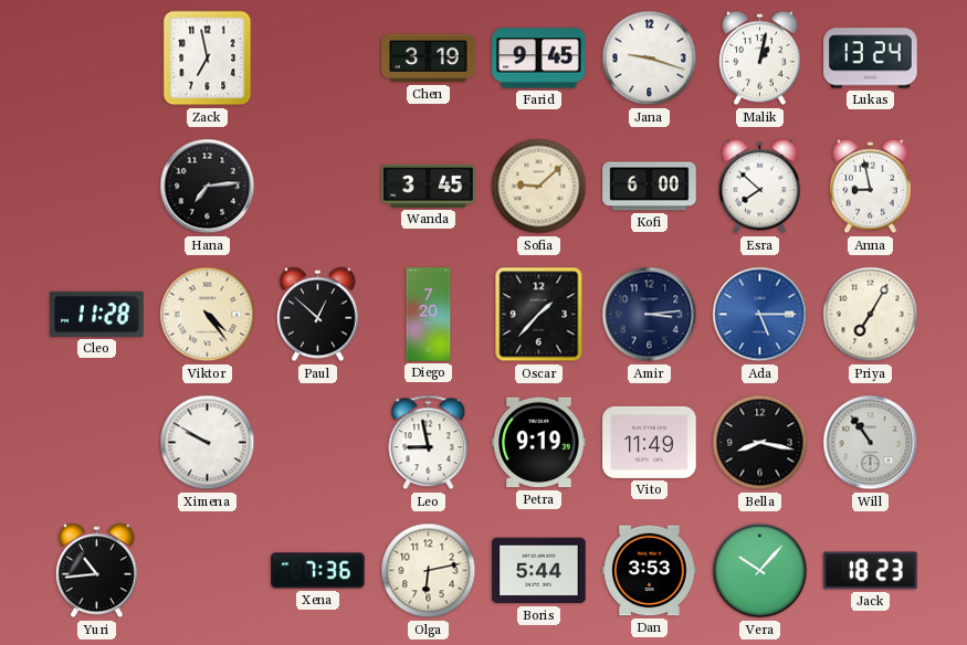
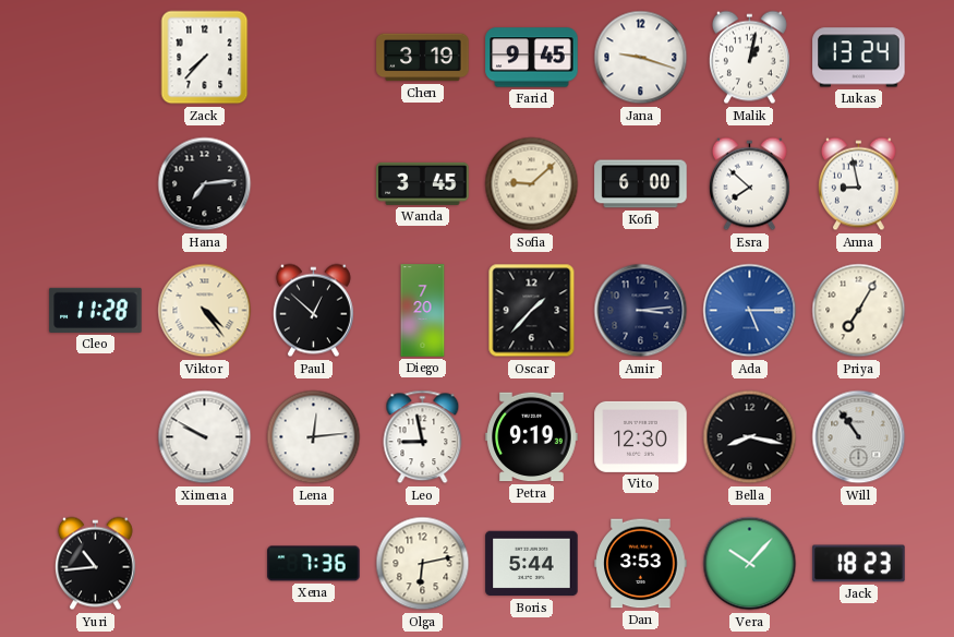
Zack: 6:58 -> 7:37 (205, 58)
Lena: none -> 12:14 (314, 437)
Vito: 11:49 -> 12:30 (641, 436)
